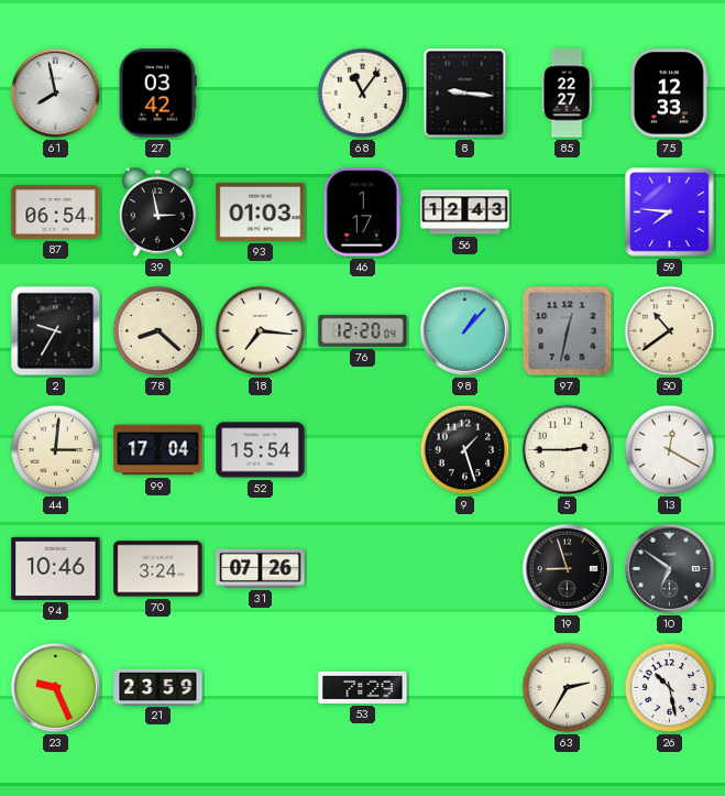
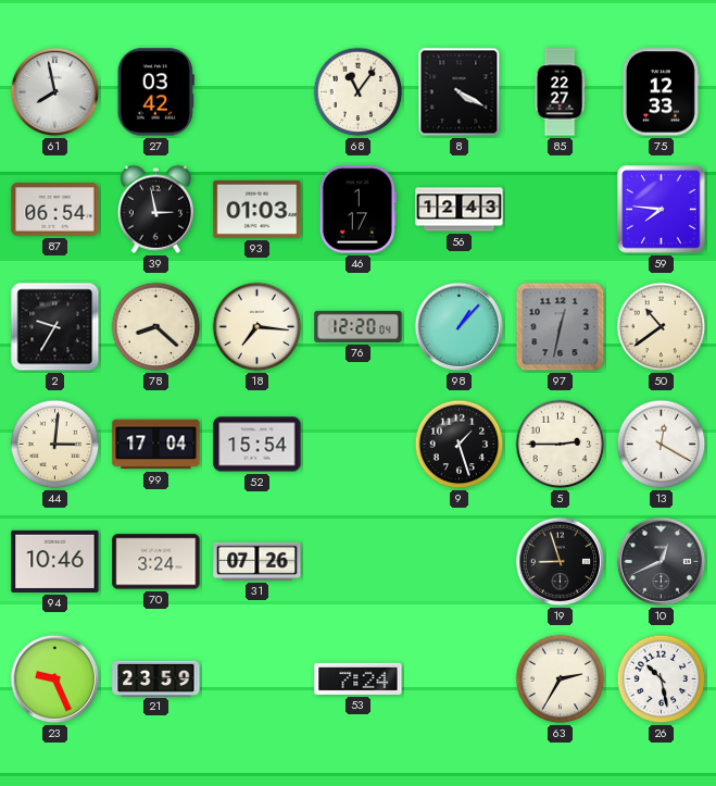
8: 9:16 -> 4:20 (460, 92)
10: 6:51 -> 12:41 (662, 562)
53: 7:29 -> 7:24 (359, 678)
